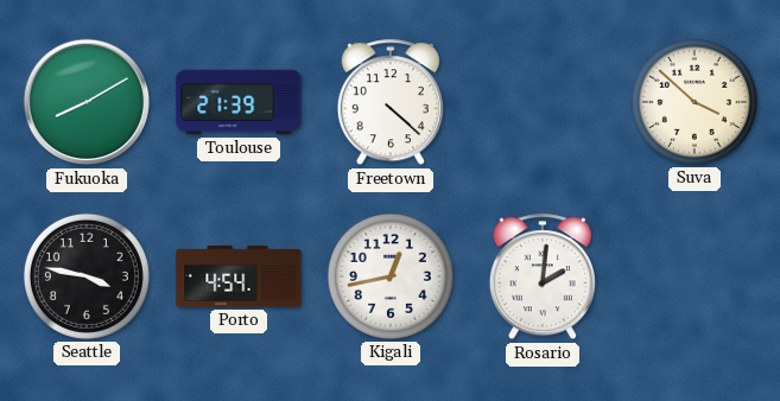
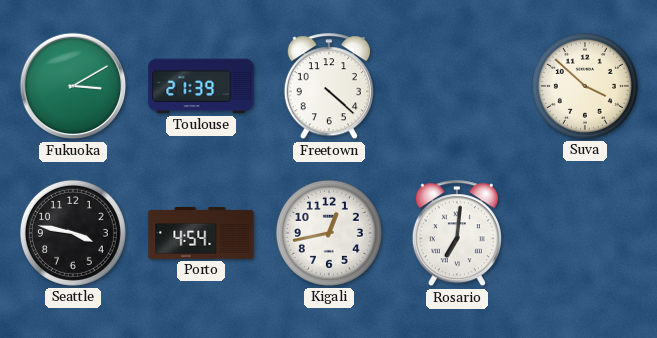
Fukuoka: 8:10 -> 3:10 (73, 86)
Rosario: 2:01 -> 7:01 (457, 234)
